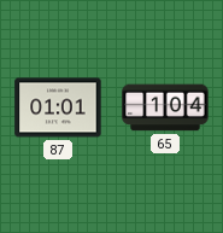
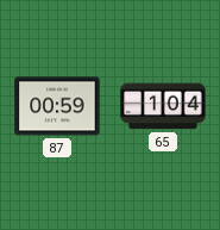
87: 01:01 -> 00:59 (57, 106)
